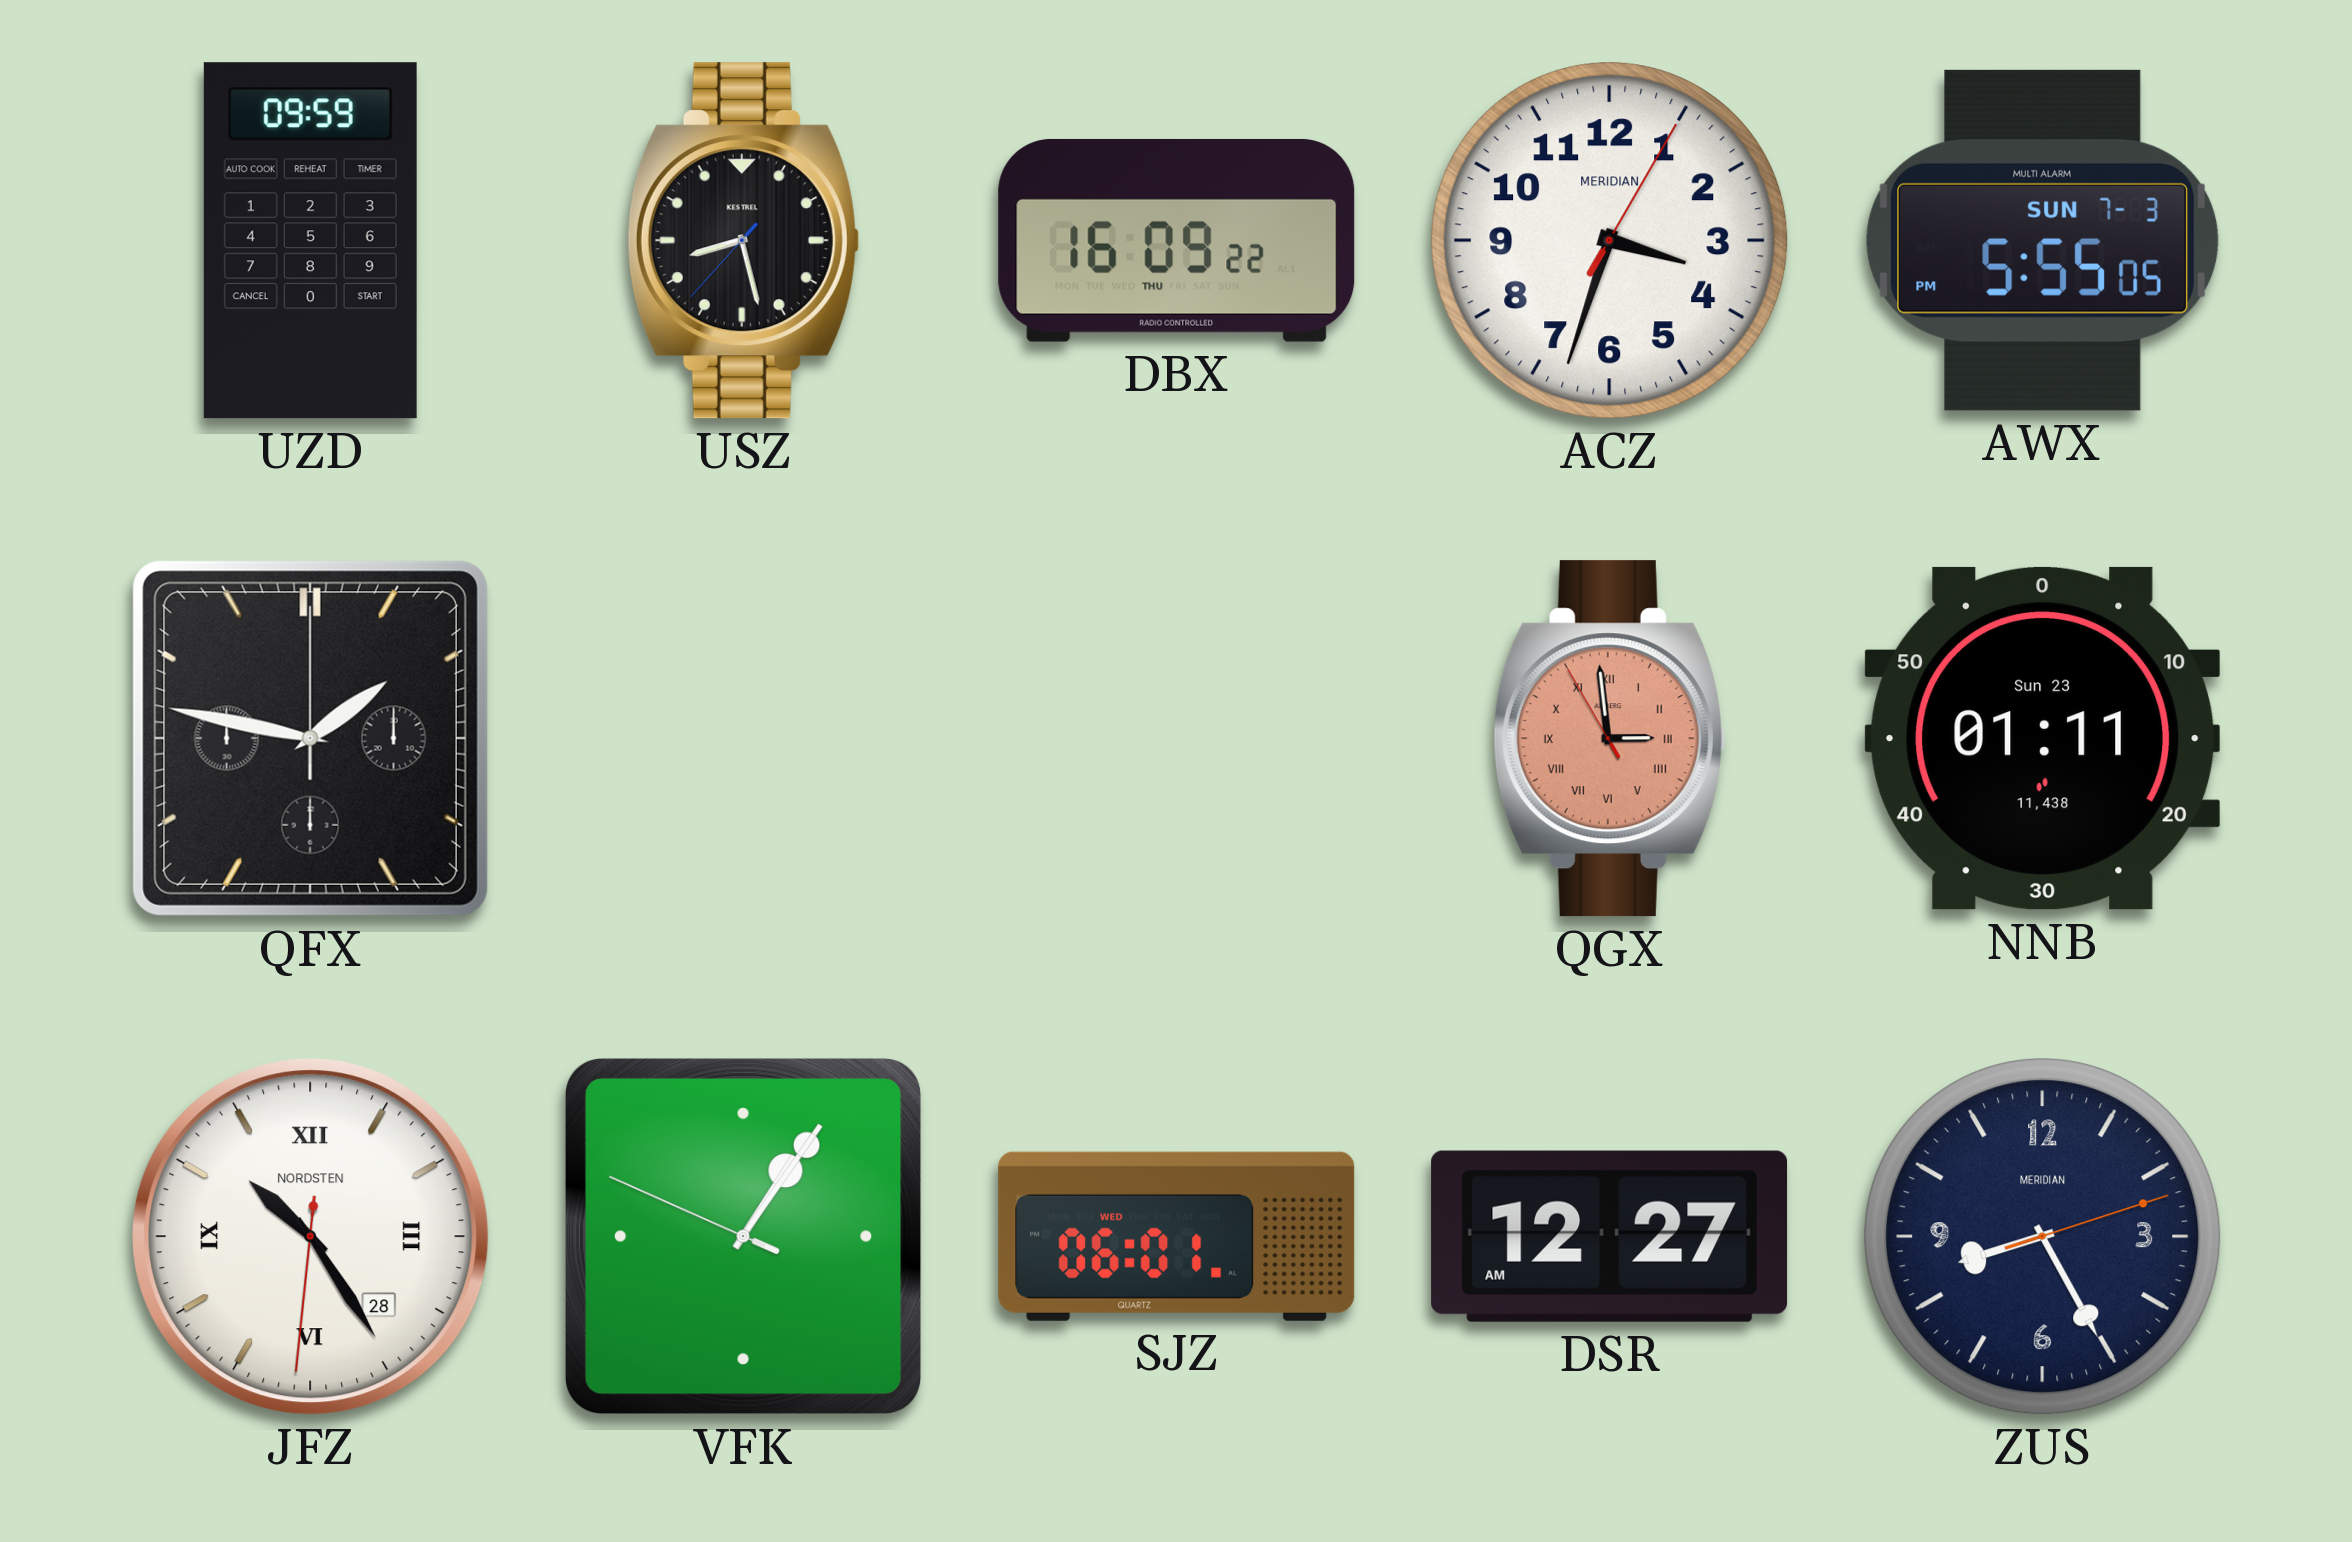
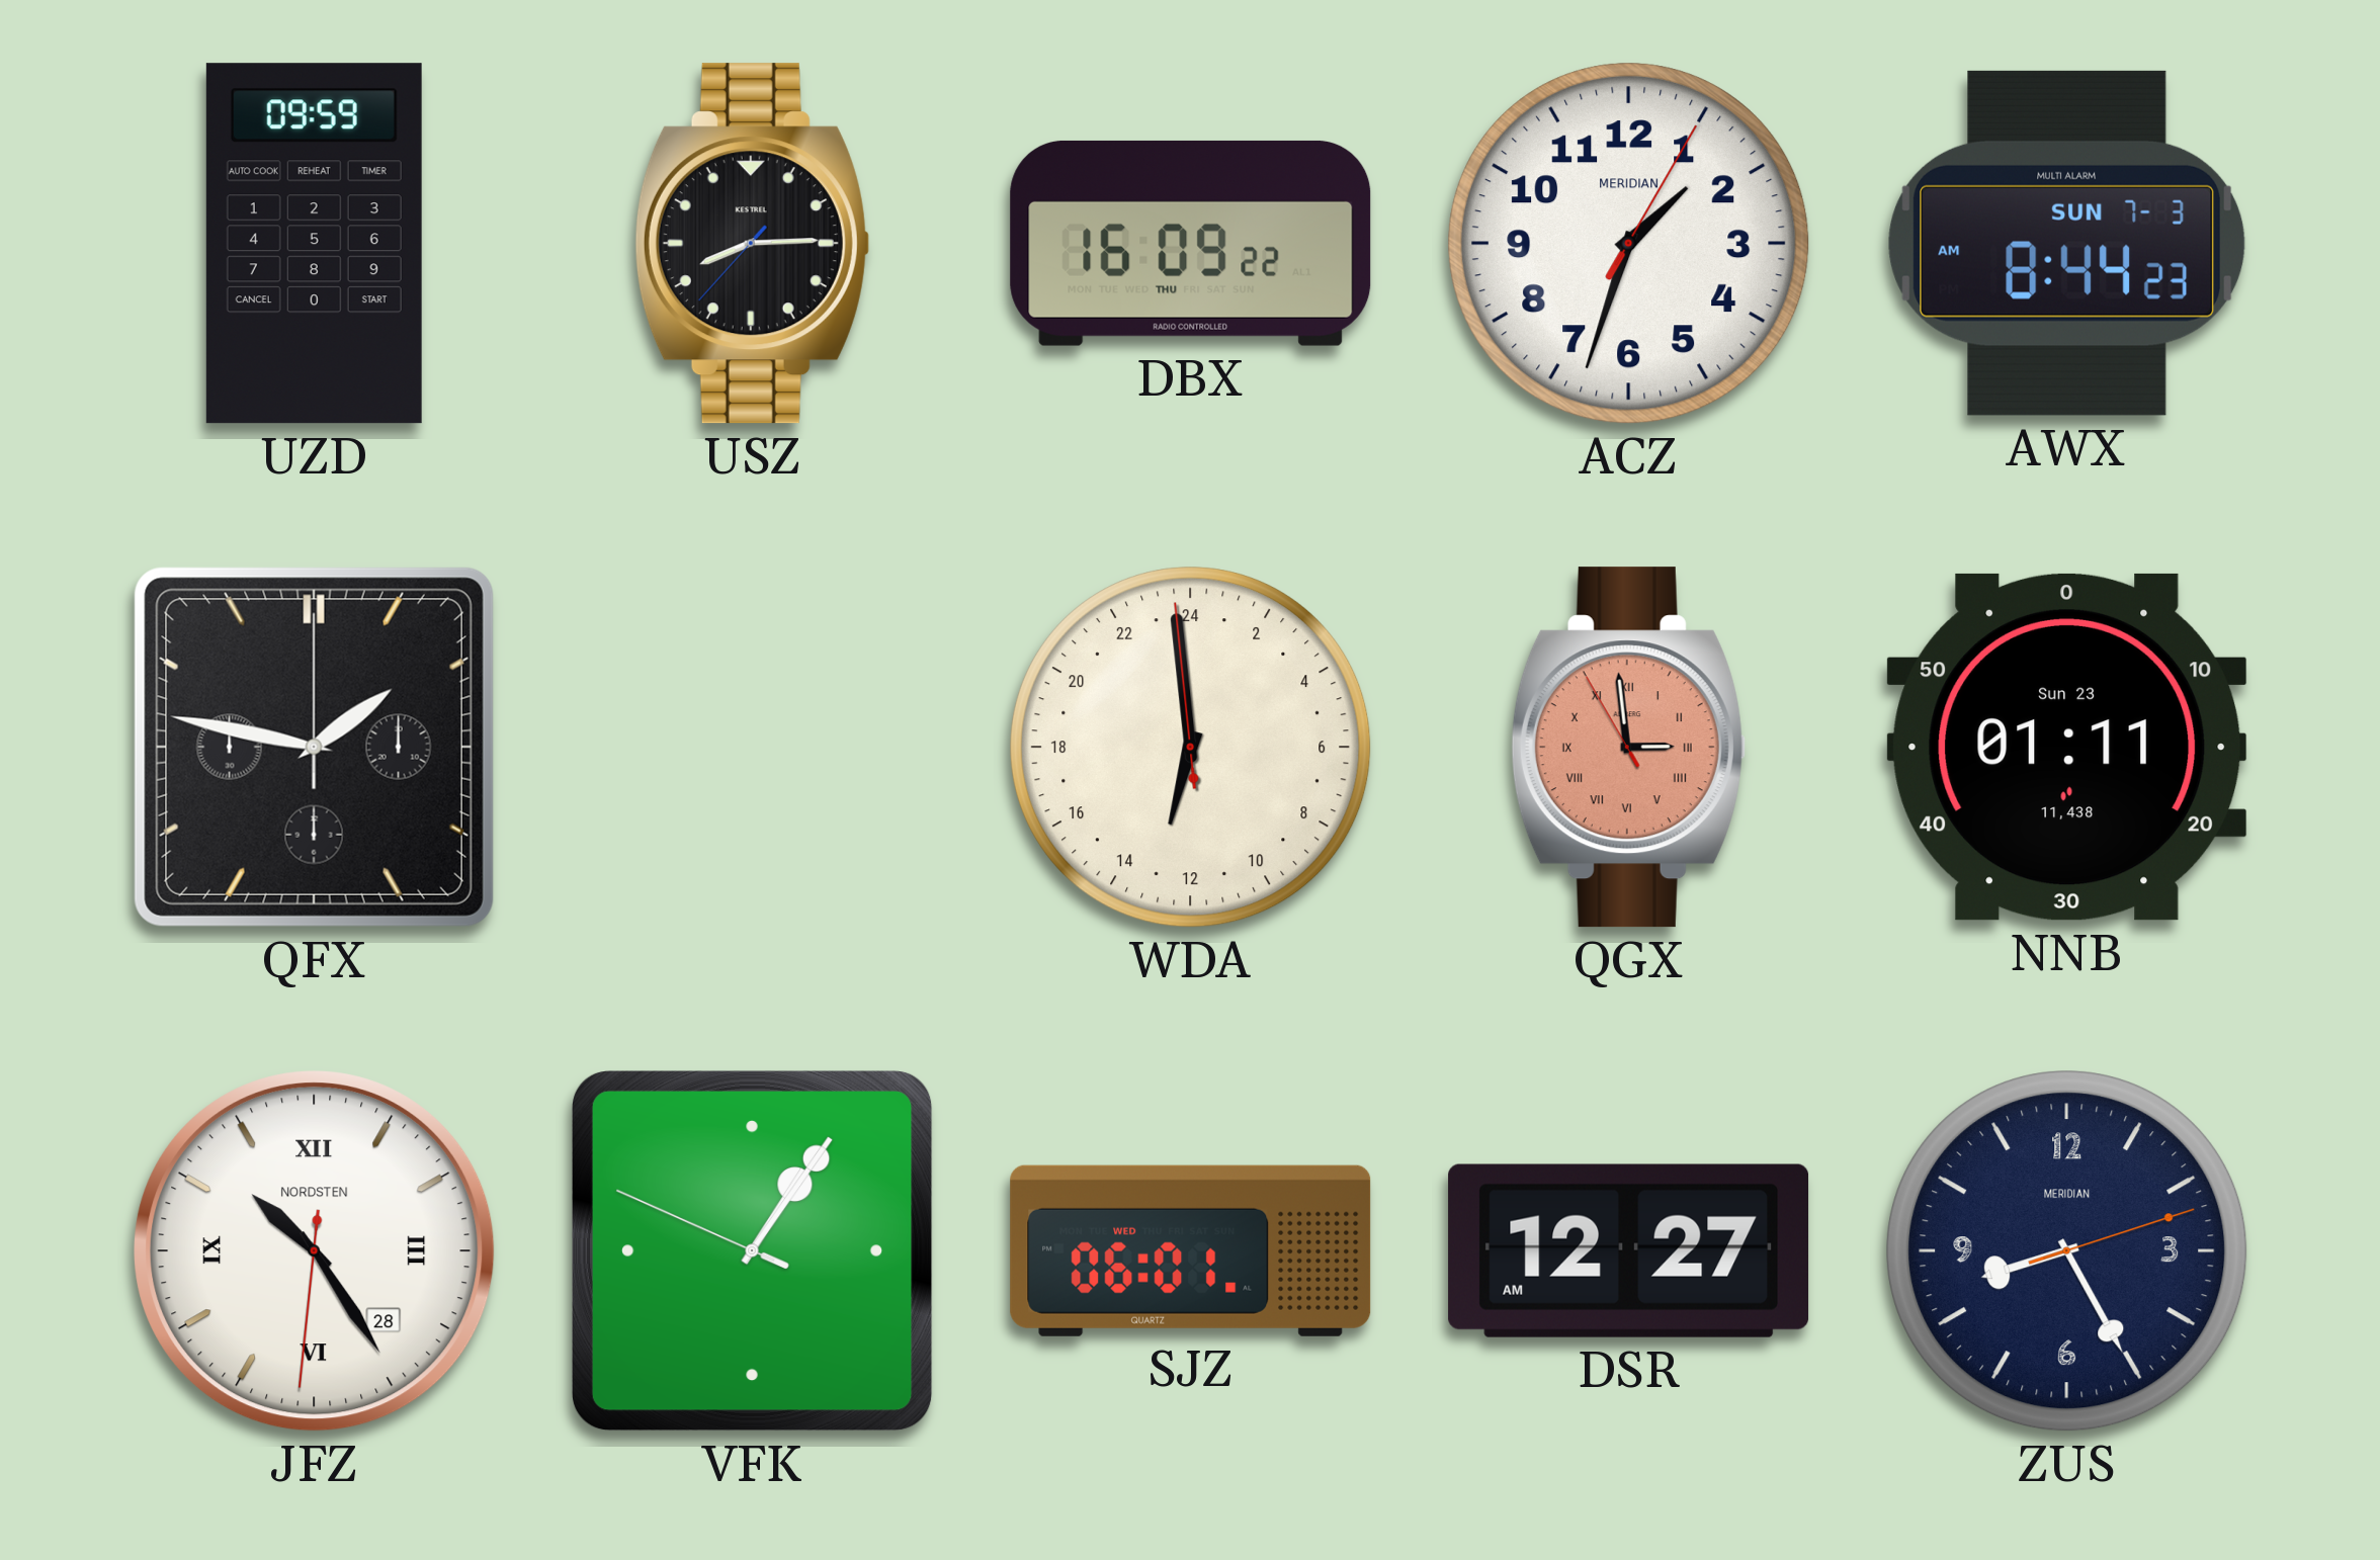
USZ: 8:27 -> 8:14 (752, 244)
ACZ: 3:33 -> 1:33 (1629, 244)
AWX: 5:55 -> 8:44 (2067, 243)
WDA: none -> 12:58 (1191, 748)
